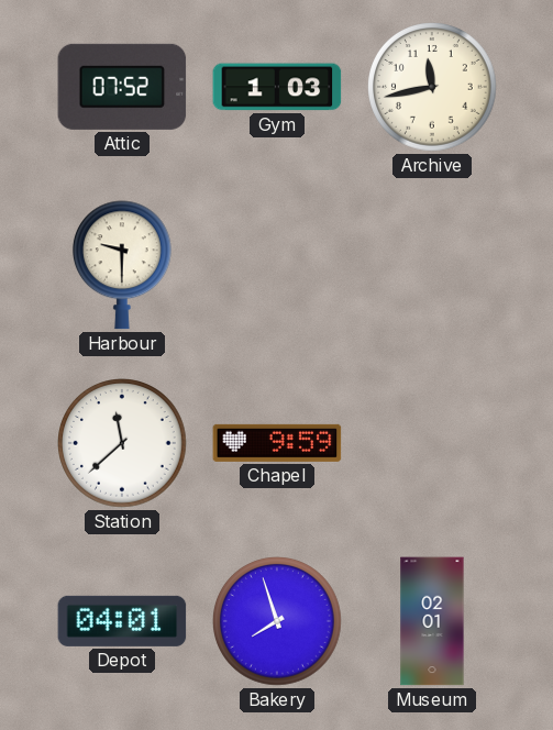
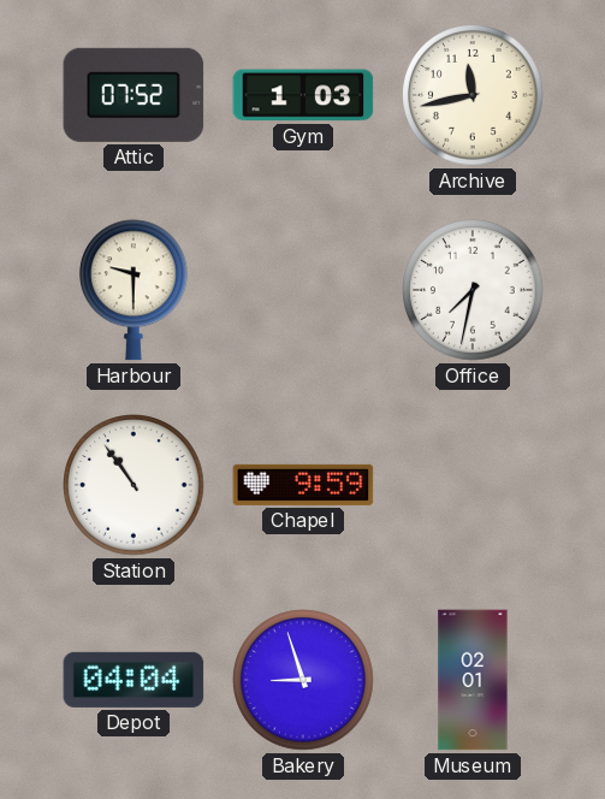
Office: none -> 7:32 (474, 291)
Station: 11:38 -> 10:54 (135, 486)
Depot: 04:01 -> 04:04 (134, 680)
Bakery: 7:57 -> 8:57 (304, 681)
